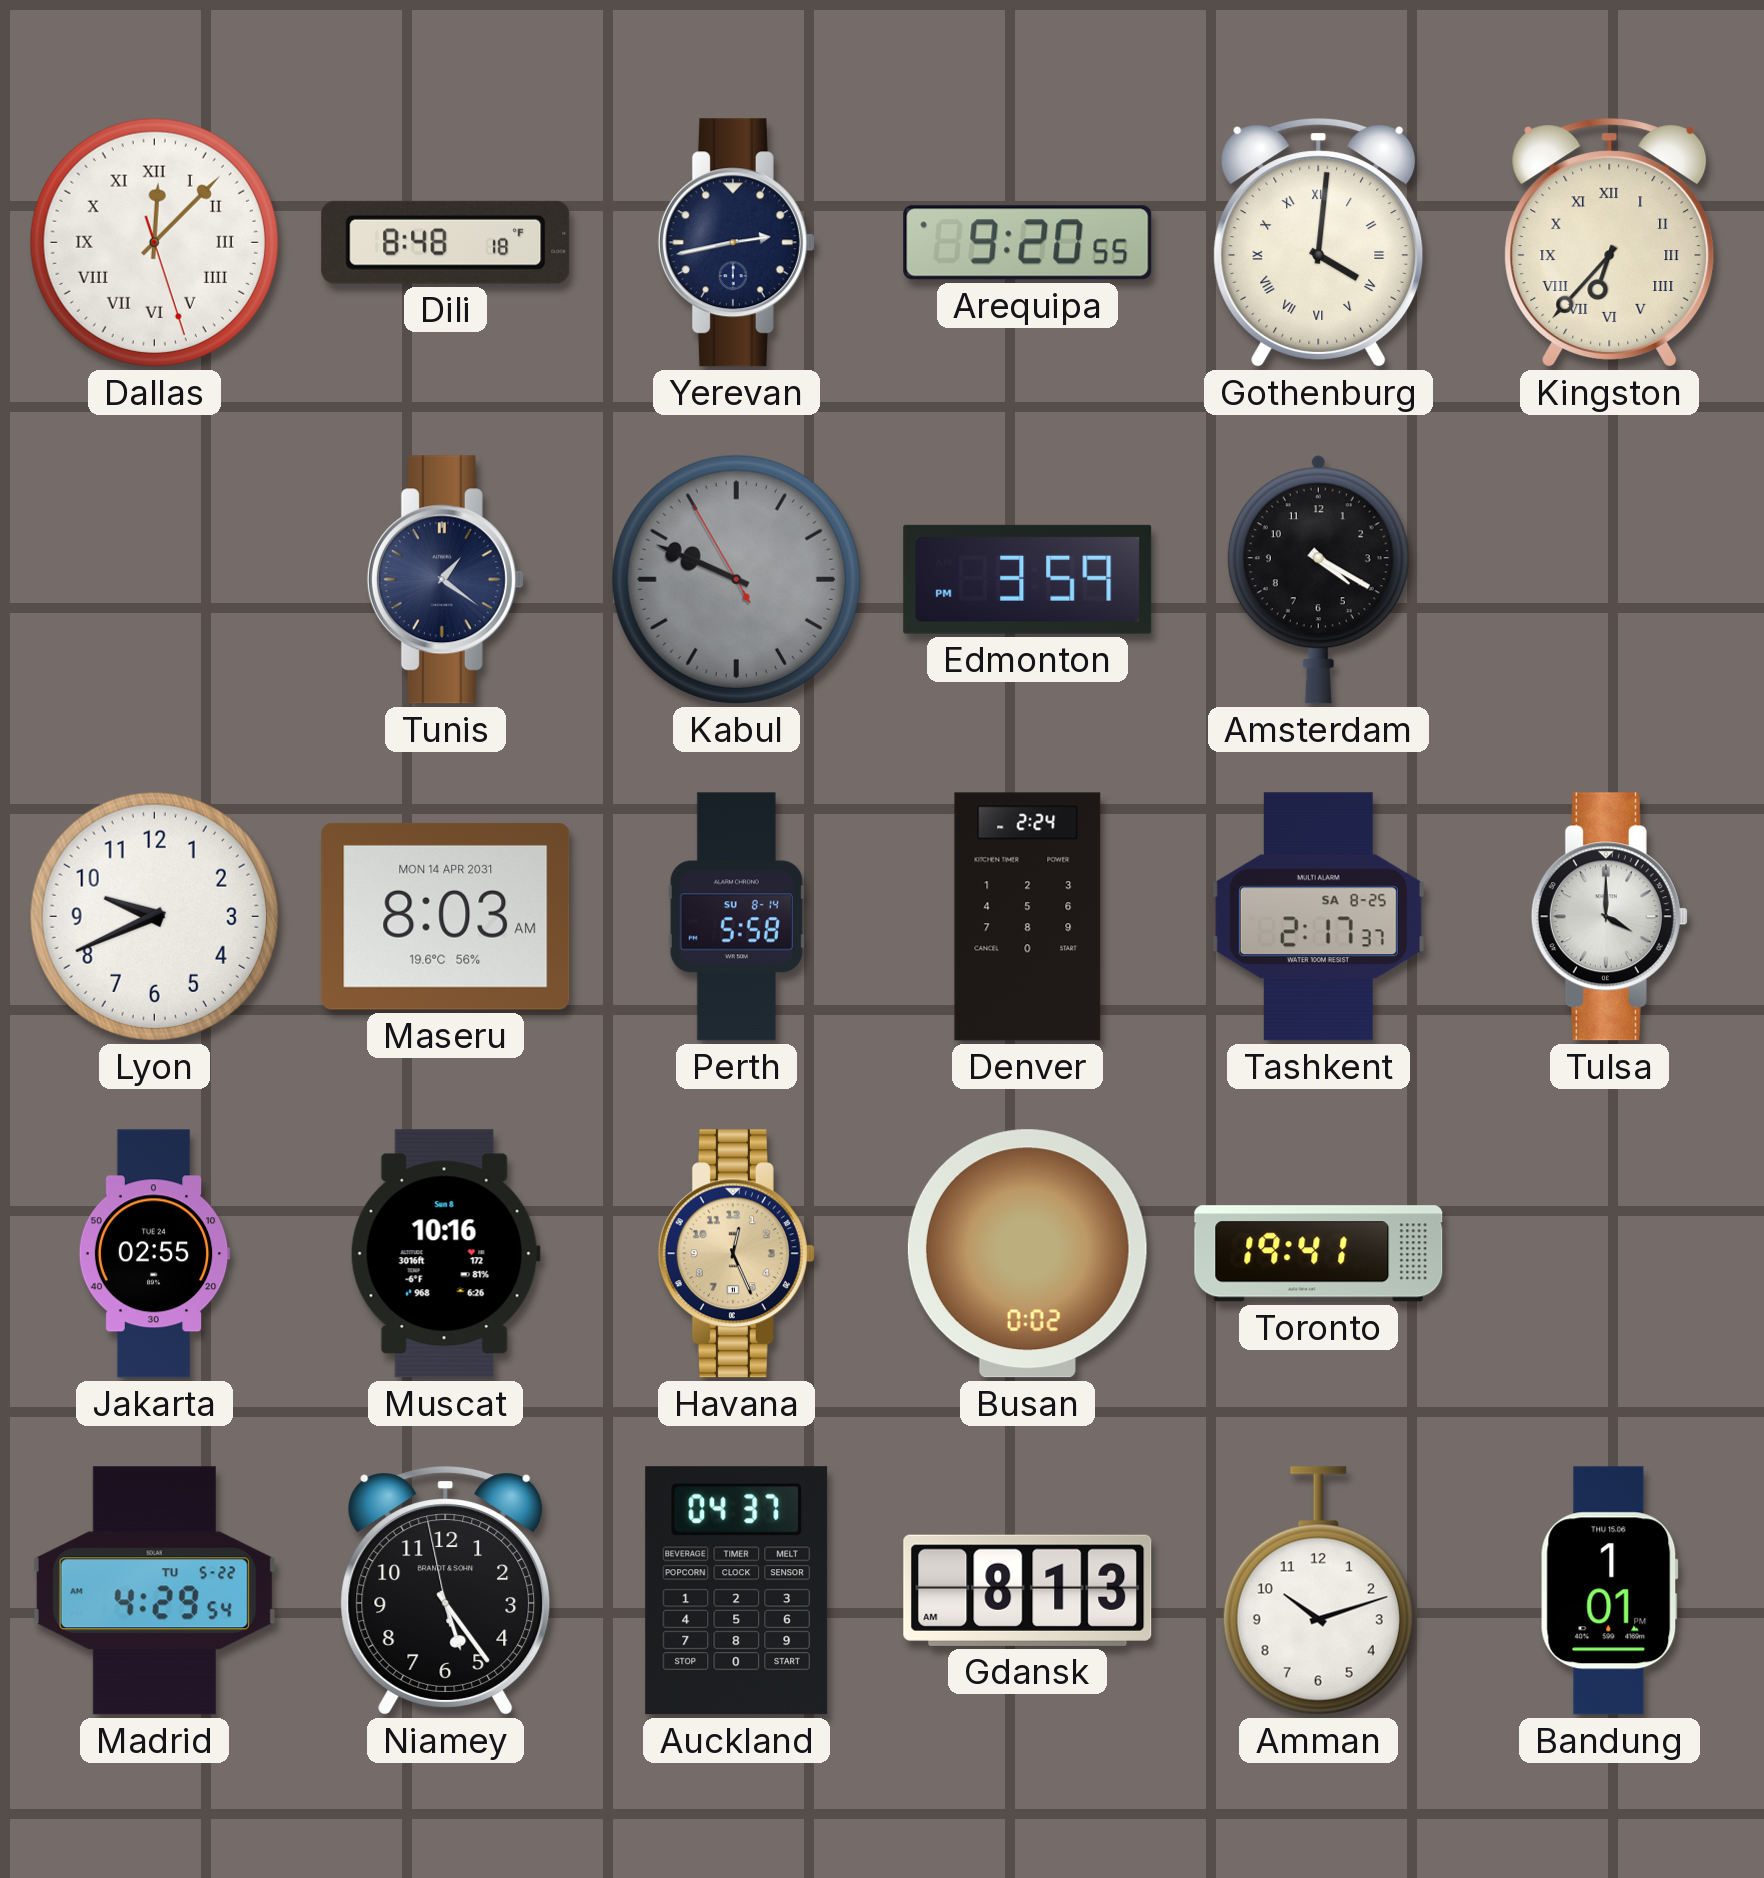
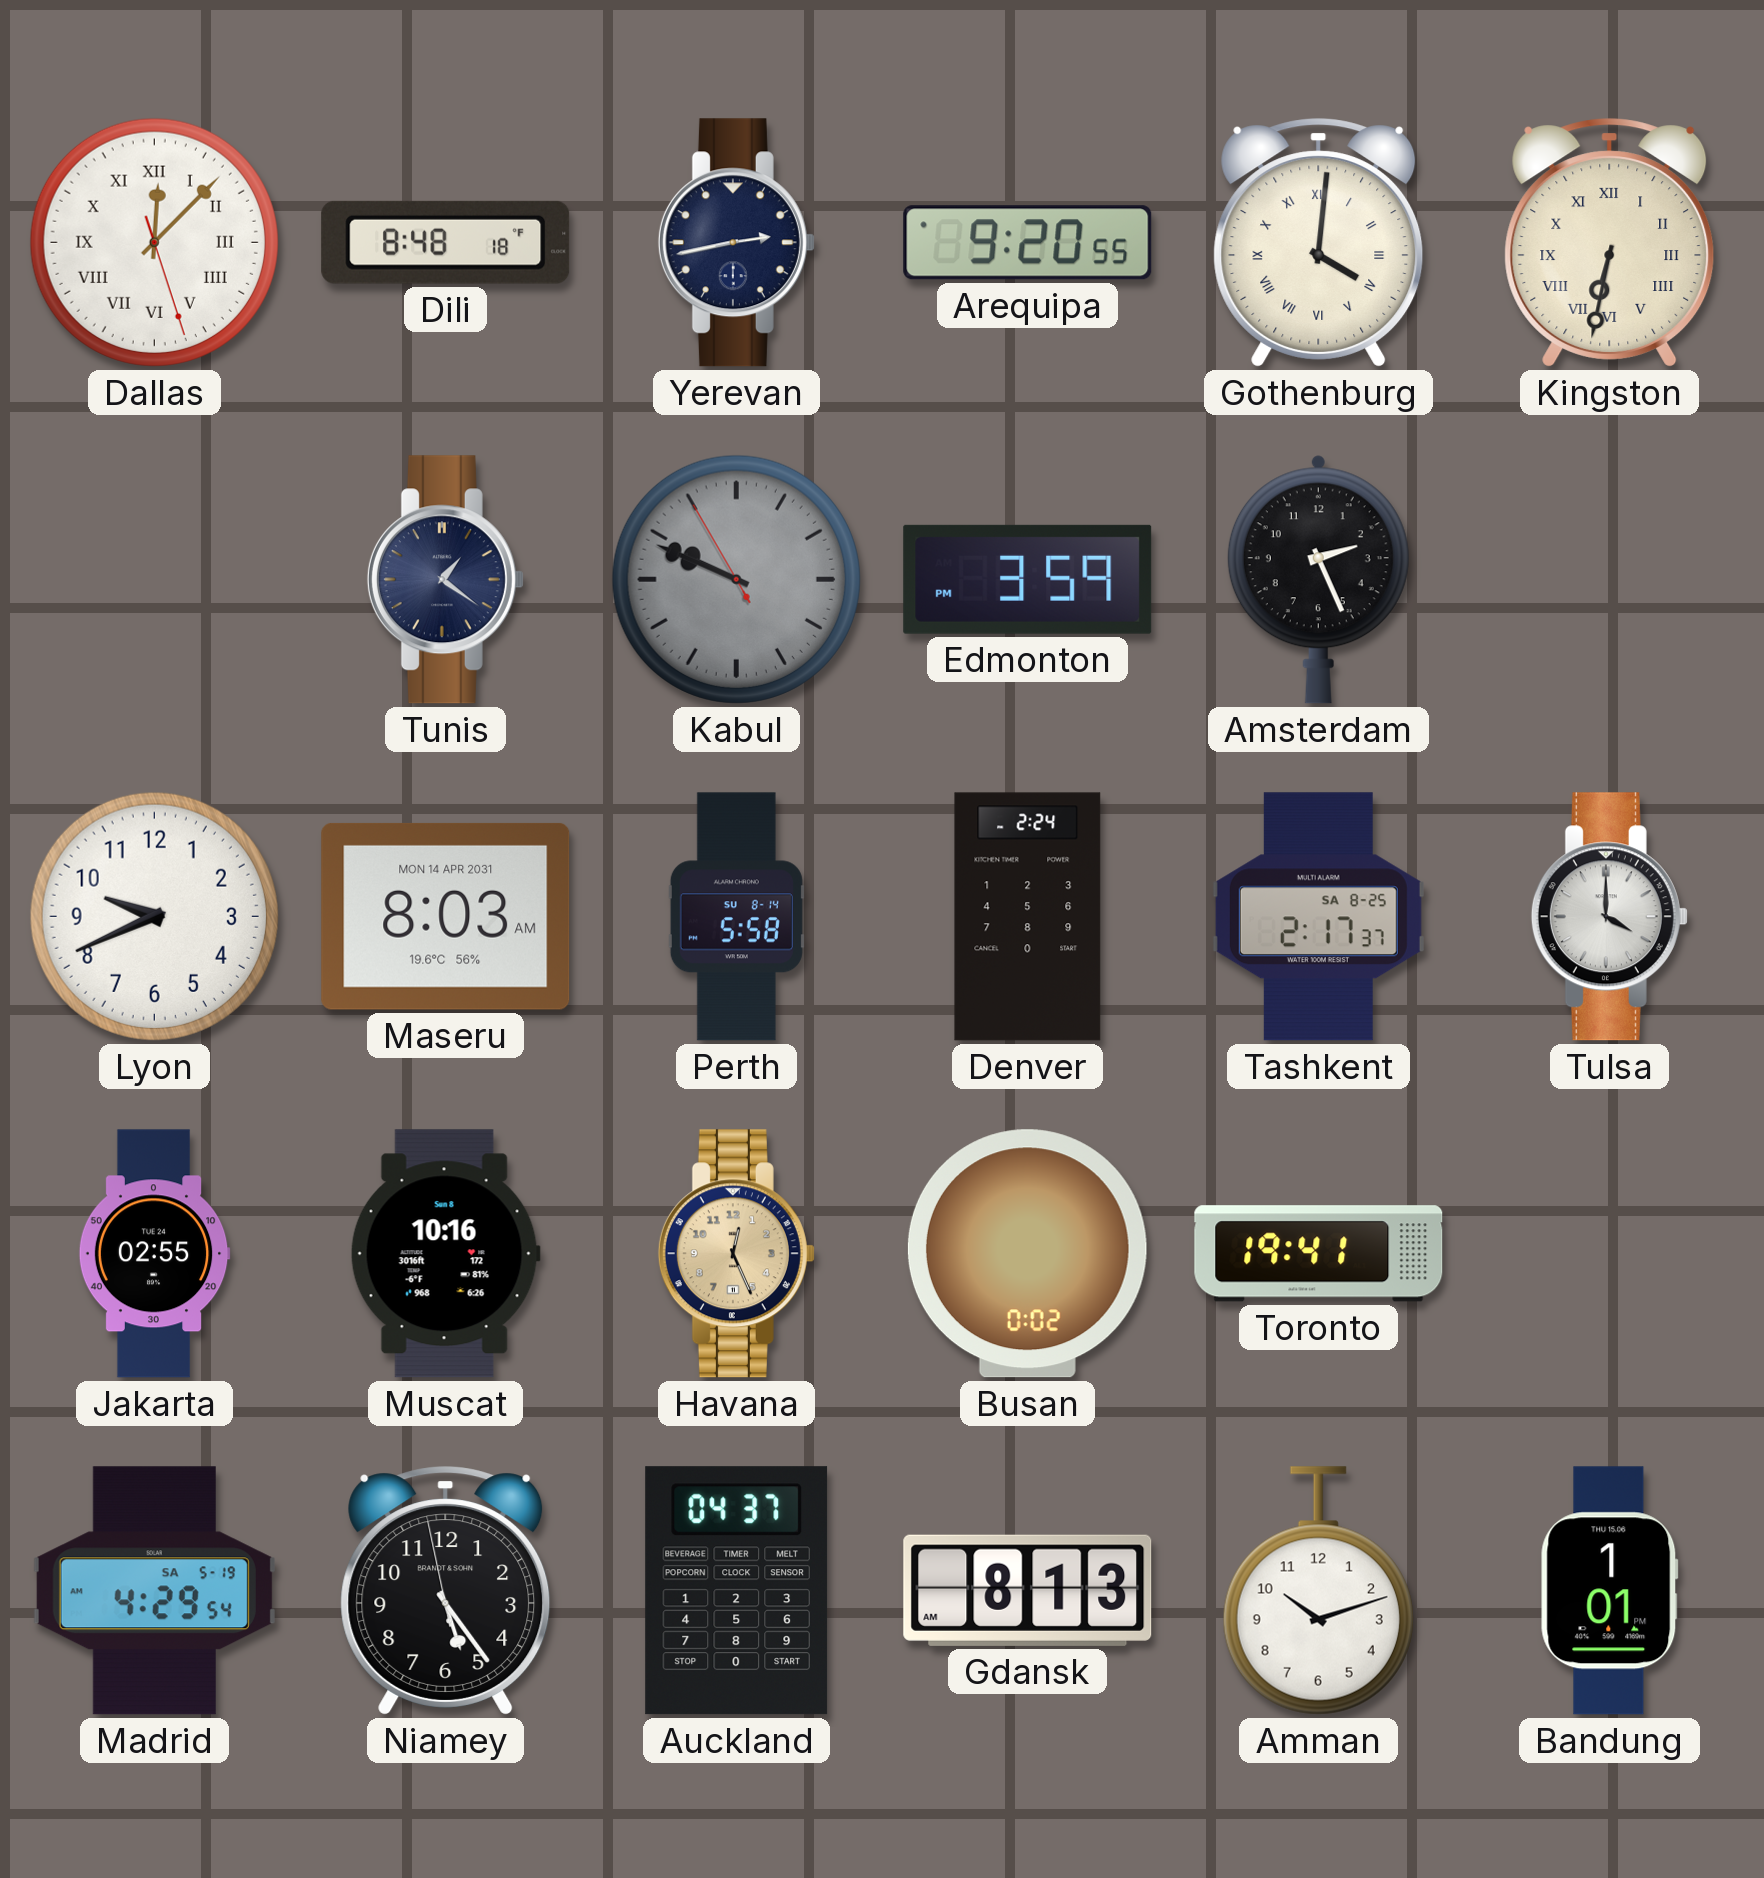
Kingston: 6:37 -> 6:32 (1610, 243)
Amsterdam: 4:20 -> 2:26 (1318, 579)
Madrid date: TU 5-22 -> SA 5-19 (154, 1591)
